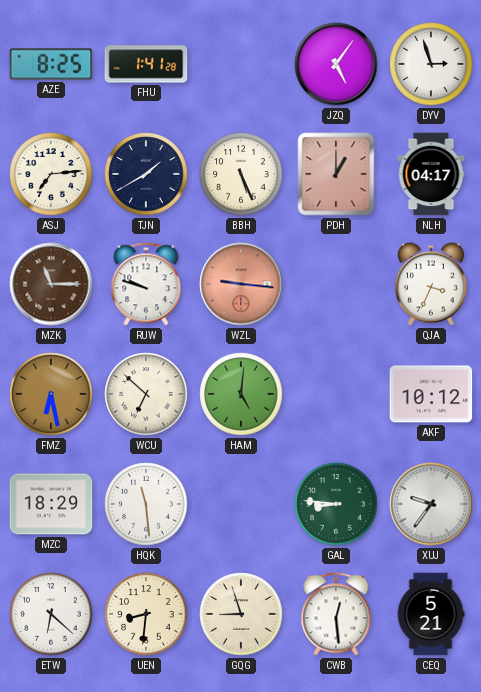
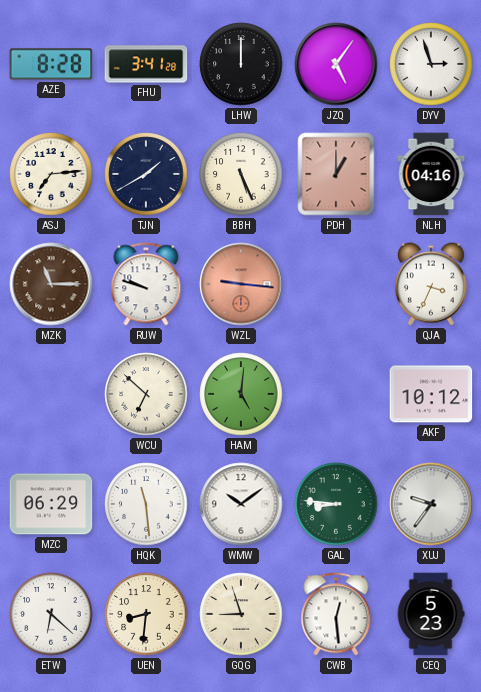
AZE: 8:25 -> 8:28 (51, 64)
FHU: 1:41 -> 3:41 (146, 64)
LHW: none -> 12:00 (241, 64)
NLH: 04:17 -> 04:16 (431, 174)
FMZ: 6:28 -> none (51, 394)
MZC: 18:29 -> 06:29 (51, 504)
WMW: none -> 10:09 (241, 504)
CEQ: 5:21 -> 5:23 (431, 614)
